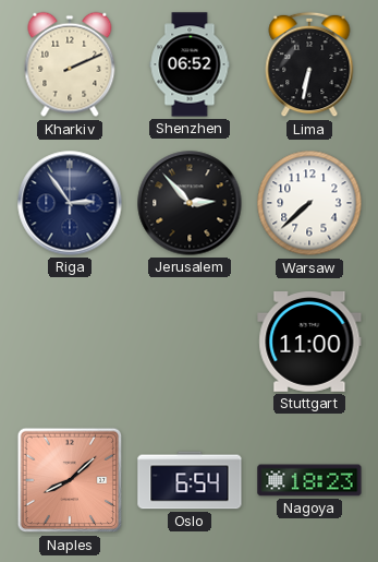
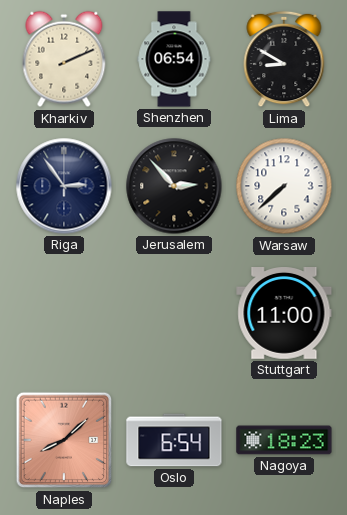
Shenzhen: 06:52 -> 06:54 (174, 59)
Lima: 6:32 -> 8:50 (284, 59)
